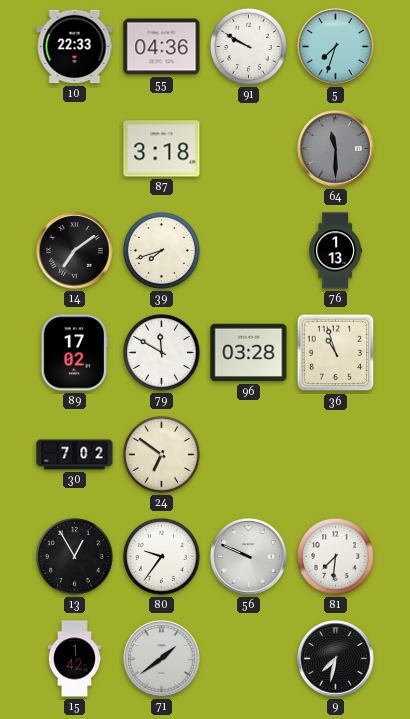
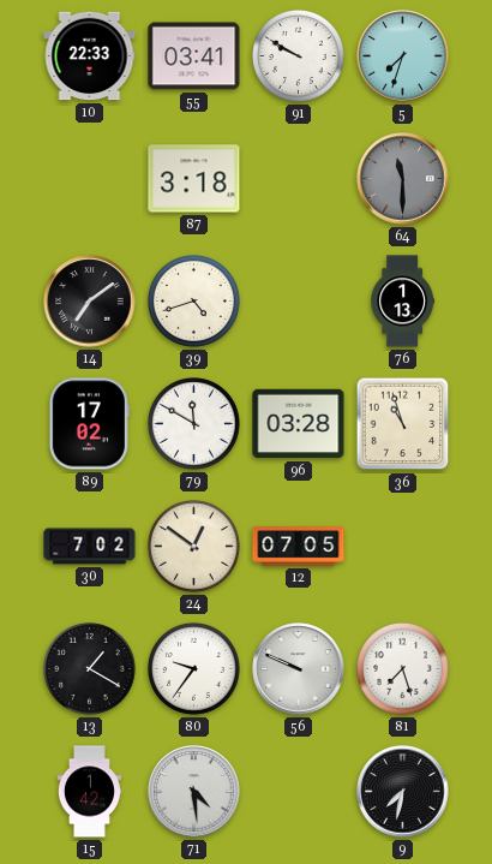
55: 04:36 -> 03:41 (194, 56)
39: 7:42 -> 4:42 (194, 302)
24: 6:51 -> 12:51 (194, 547)
12: none -> 07:05 (299, 547)
13: 12:55 -> 1:20 (90, 669)
81: 7:31 -> 7:27 (403, 669)
71: 1:39 -> 4:29 (194, 792)
